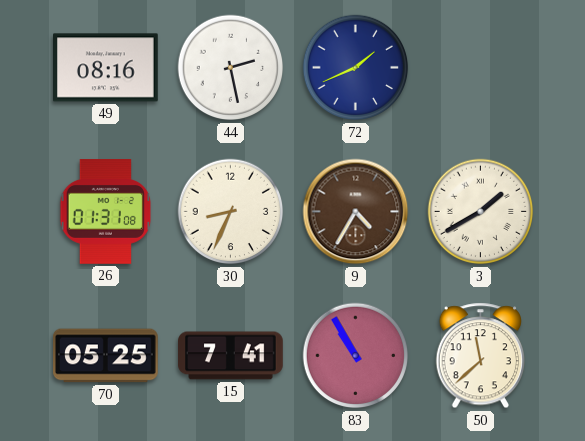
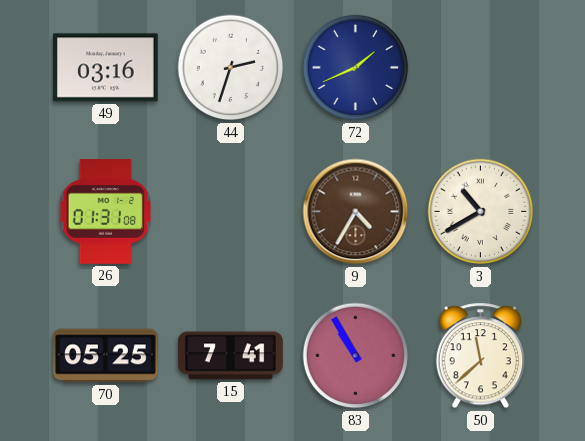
49: 08:16 -> 03:16 (106, 68)
44: 2:28 -> 2:33 (231, 68)
30: 8:34 -> none (231, 212)
3: 1:40 -> 10:40 (481, 212)
